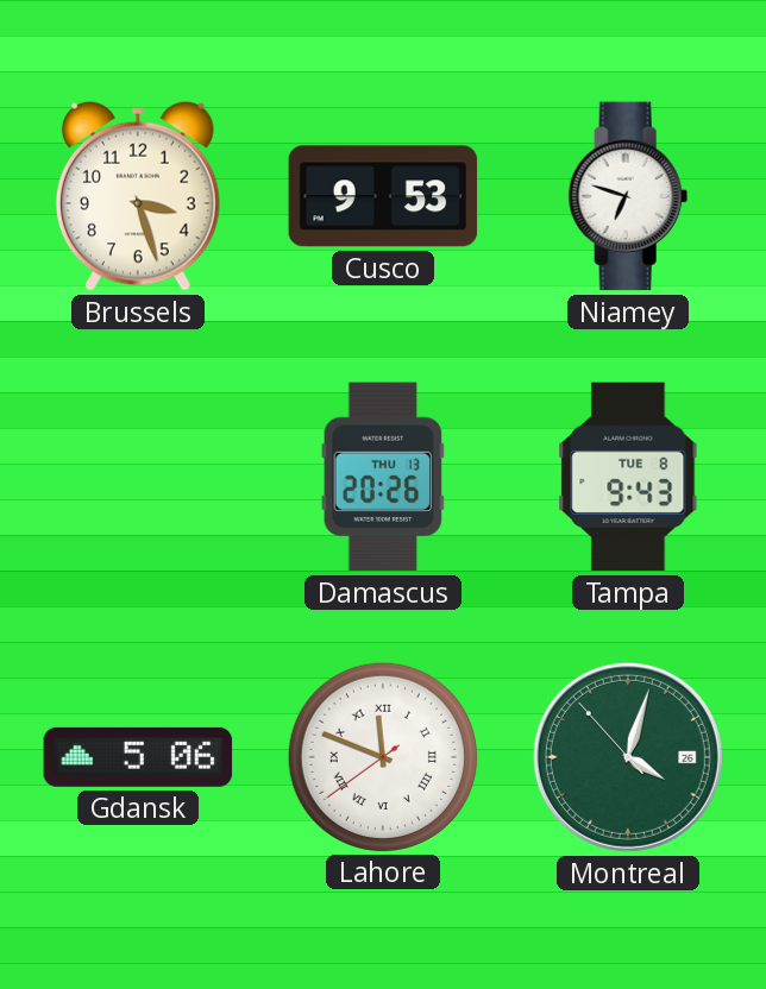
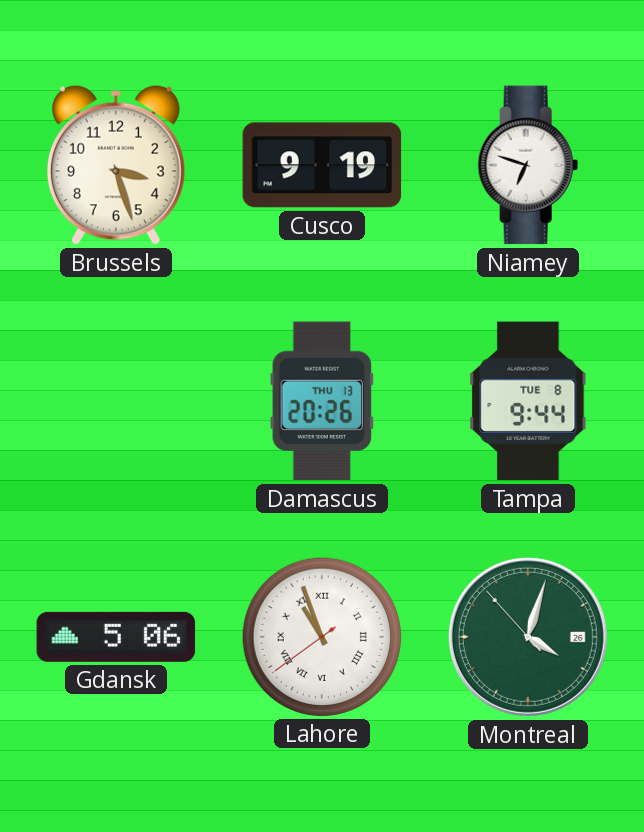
Cusco: 9:53 -> 9:19 (322, 165)
Tampa: 9:43 -> 9:44 (528, 401)
Lahore: 11:48 -> 10:56 (321, 636)
